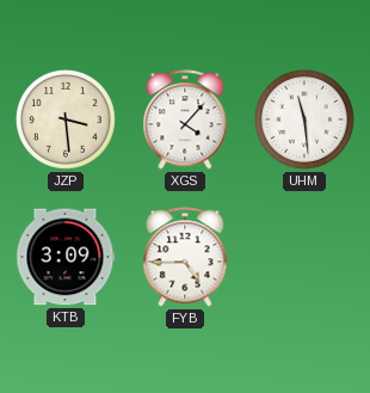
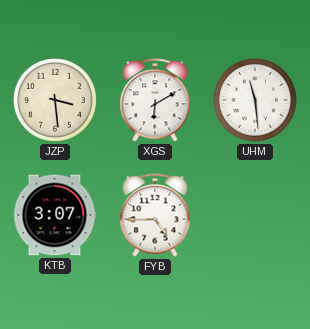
XGS: 4:07 -> 6:10 (155, 100)
KTB: 3:09 -> 3:07 (55, 215)
